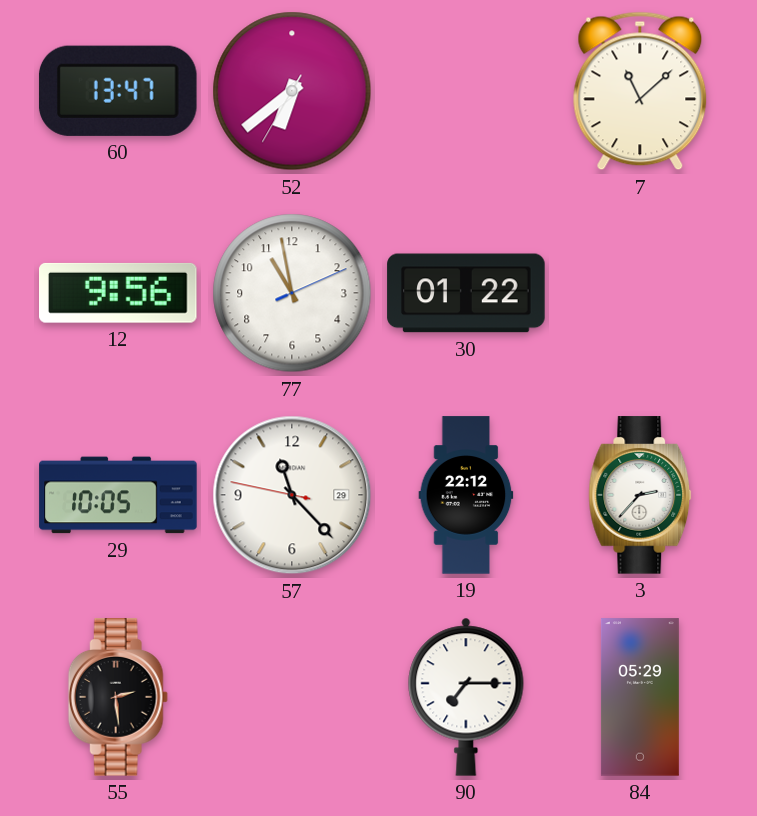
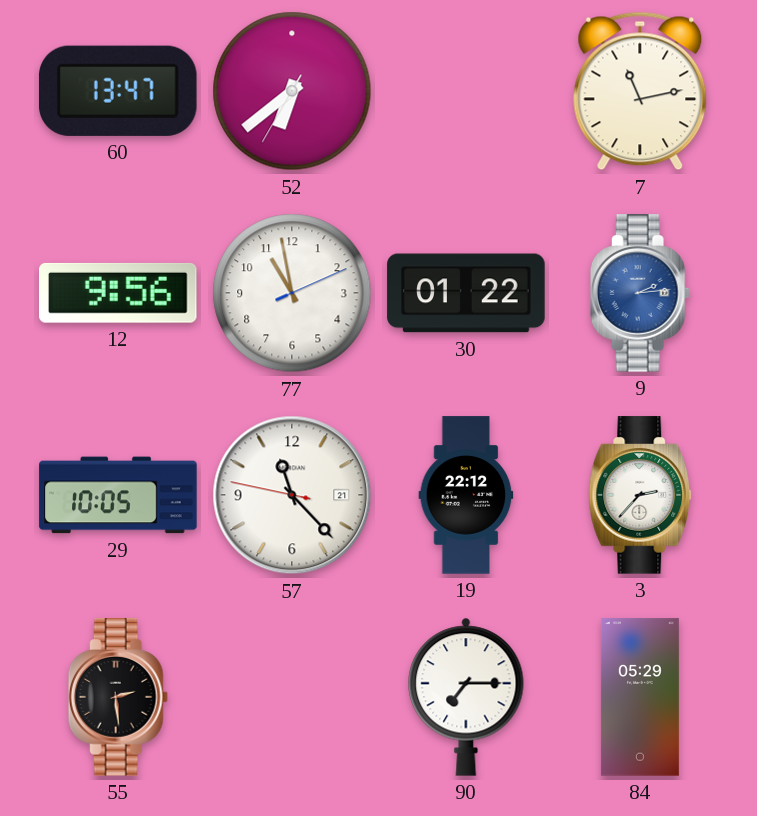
7: 11:08 -> 11:13 (640, 91)
9: none -> 2:14 (640, 293)
57 date: 29 -> 21 (292, 495)
